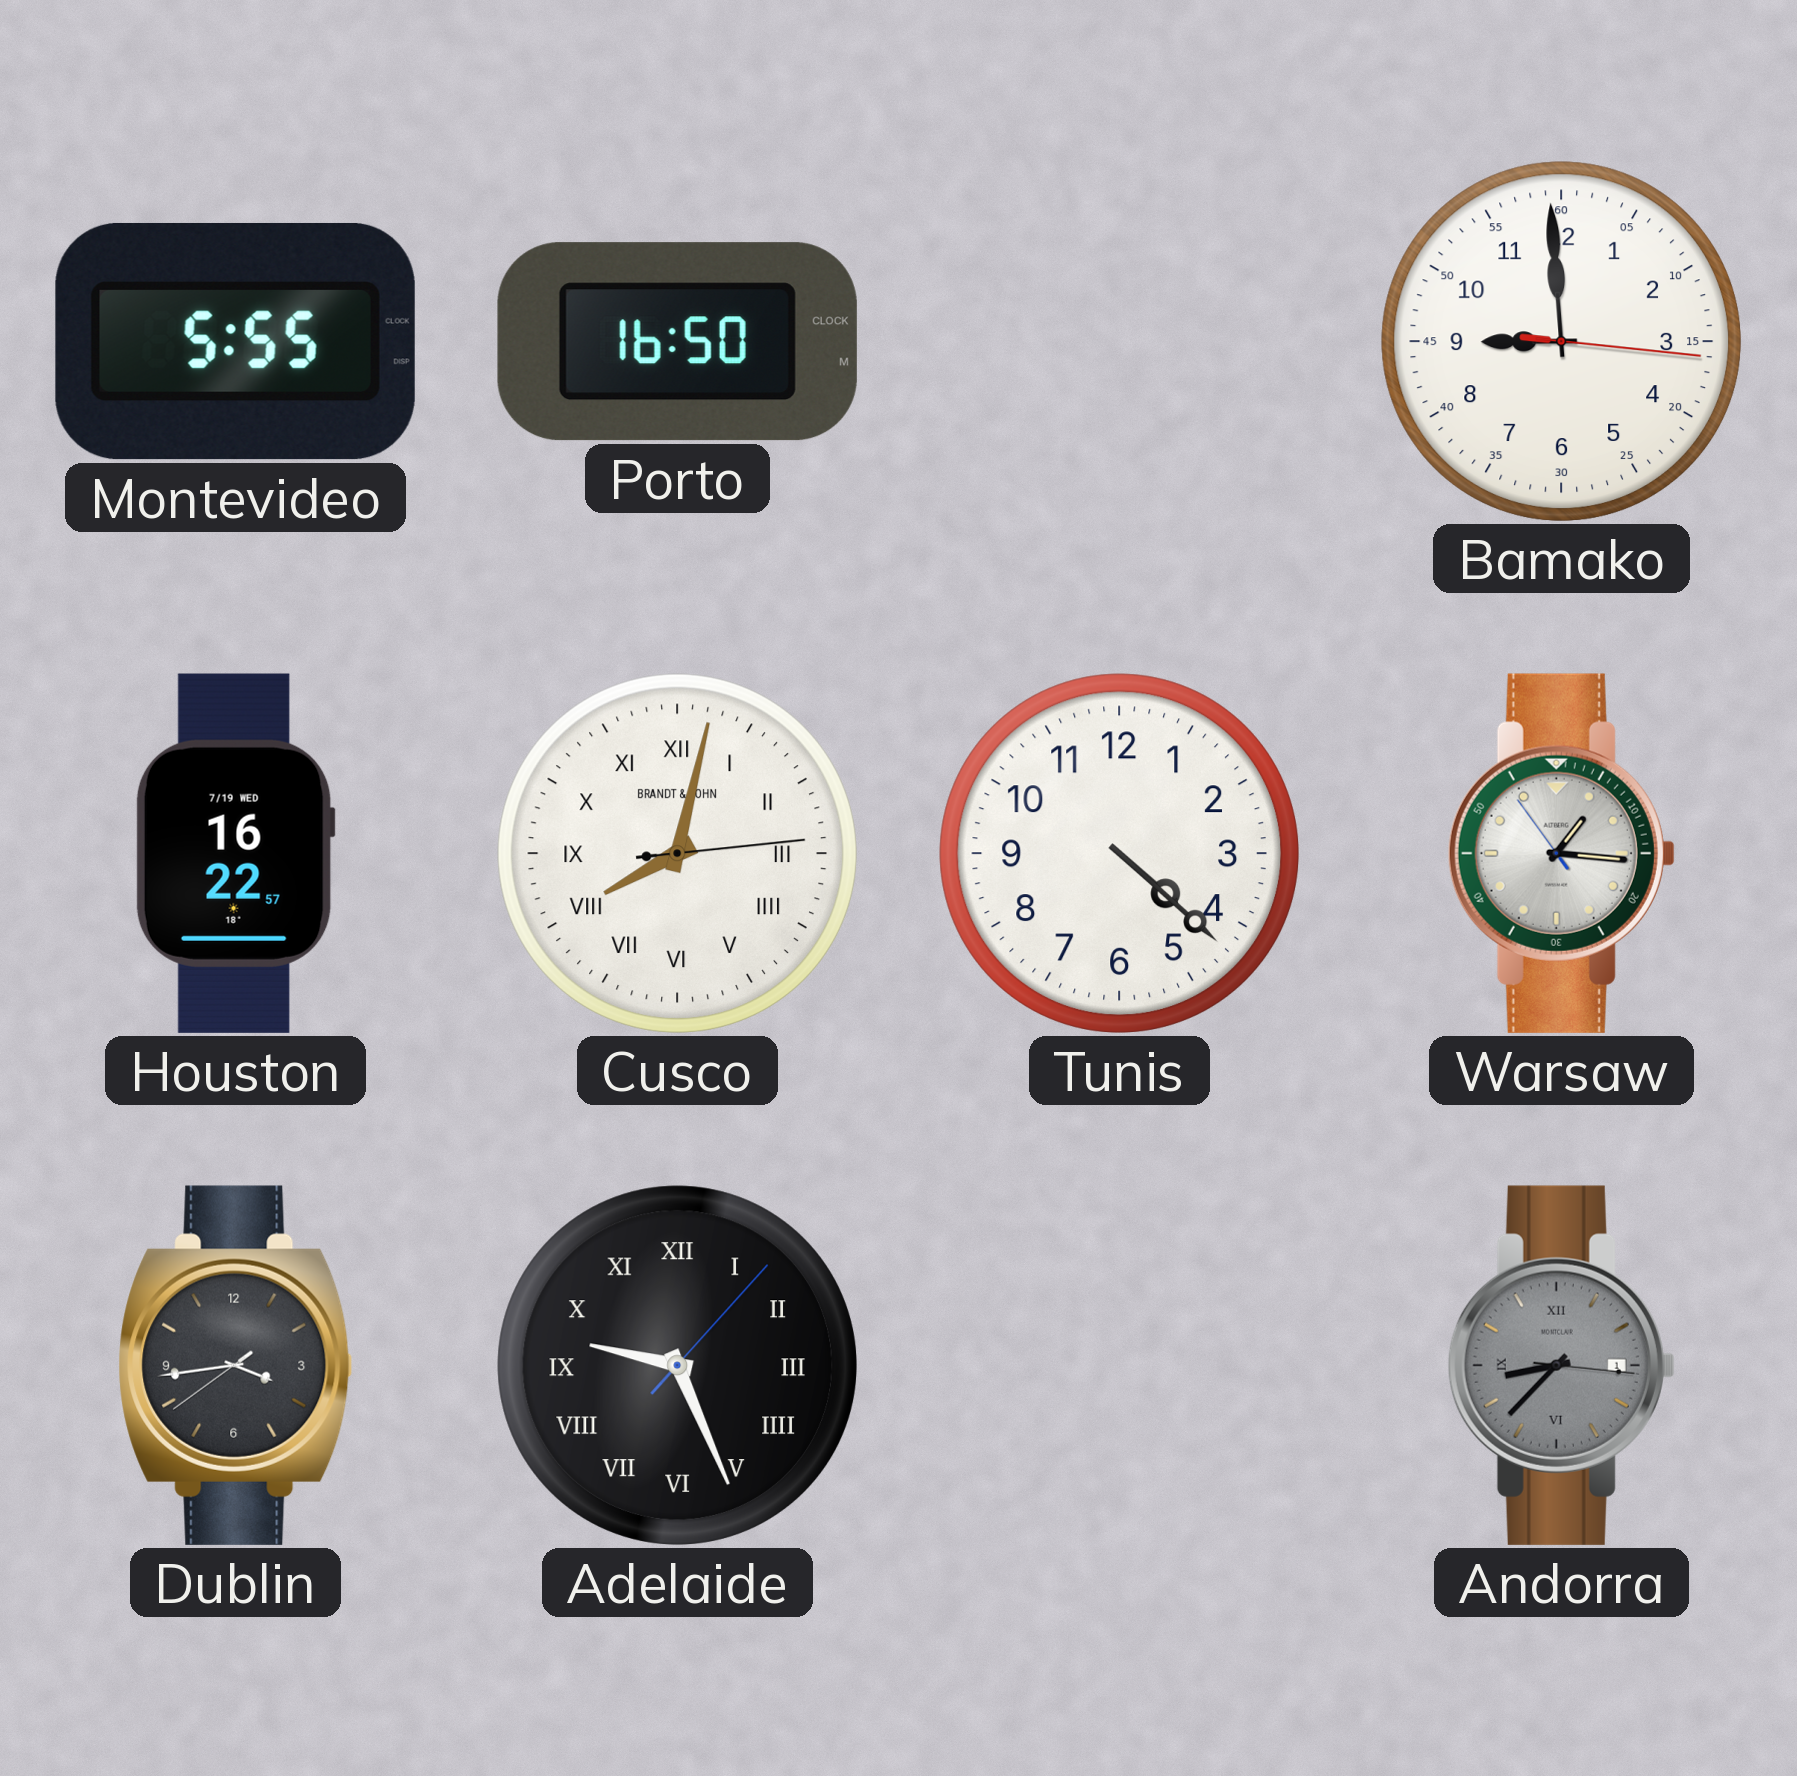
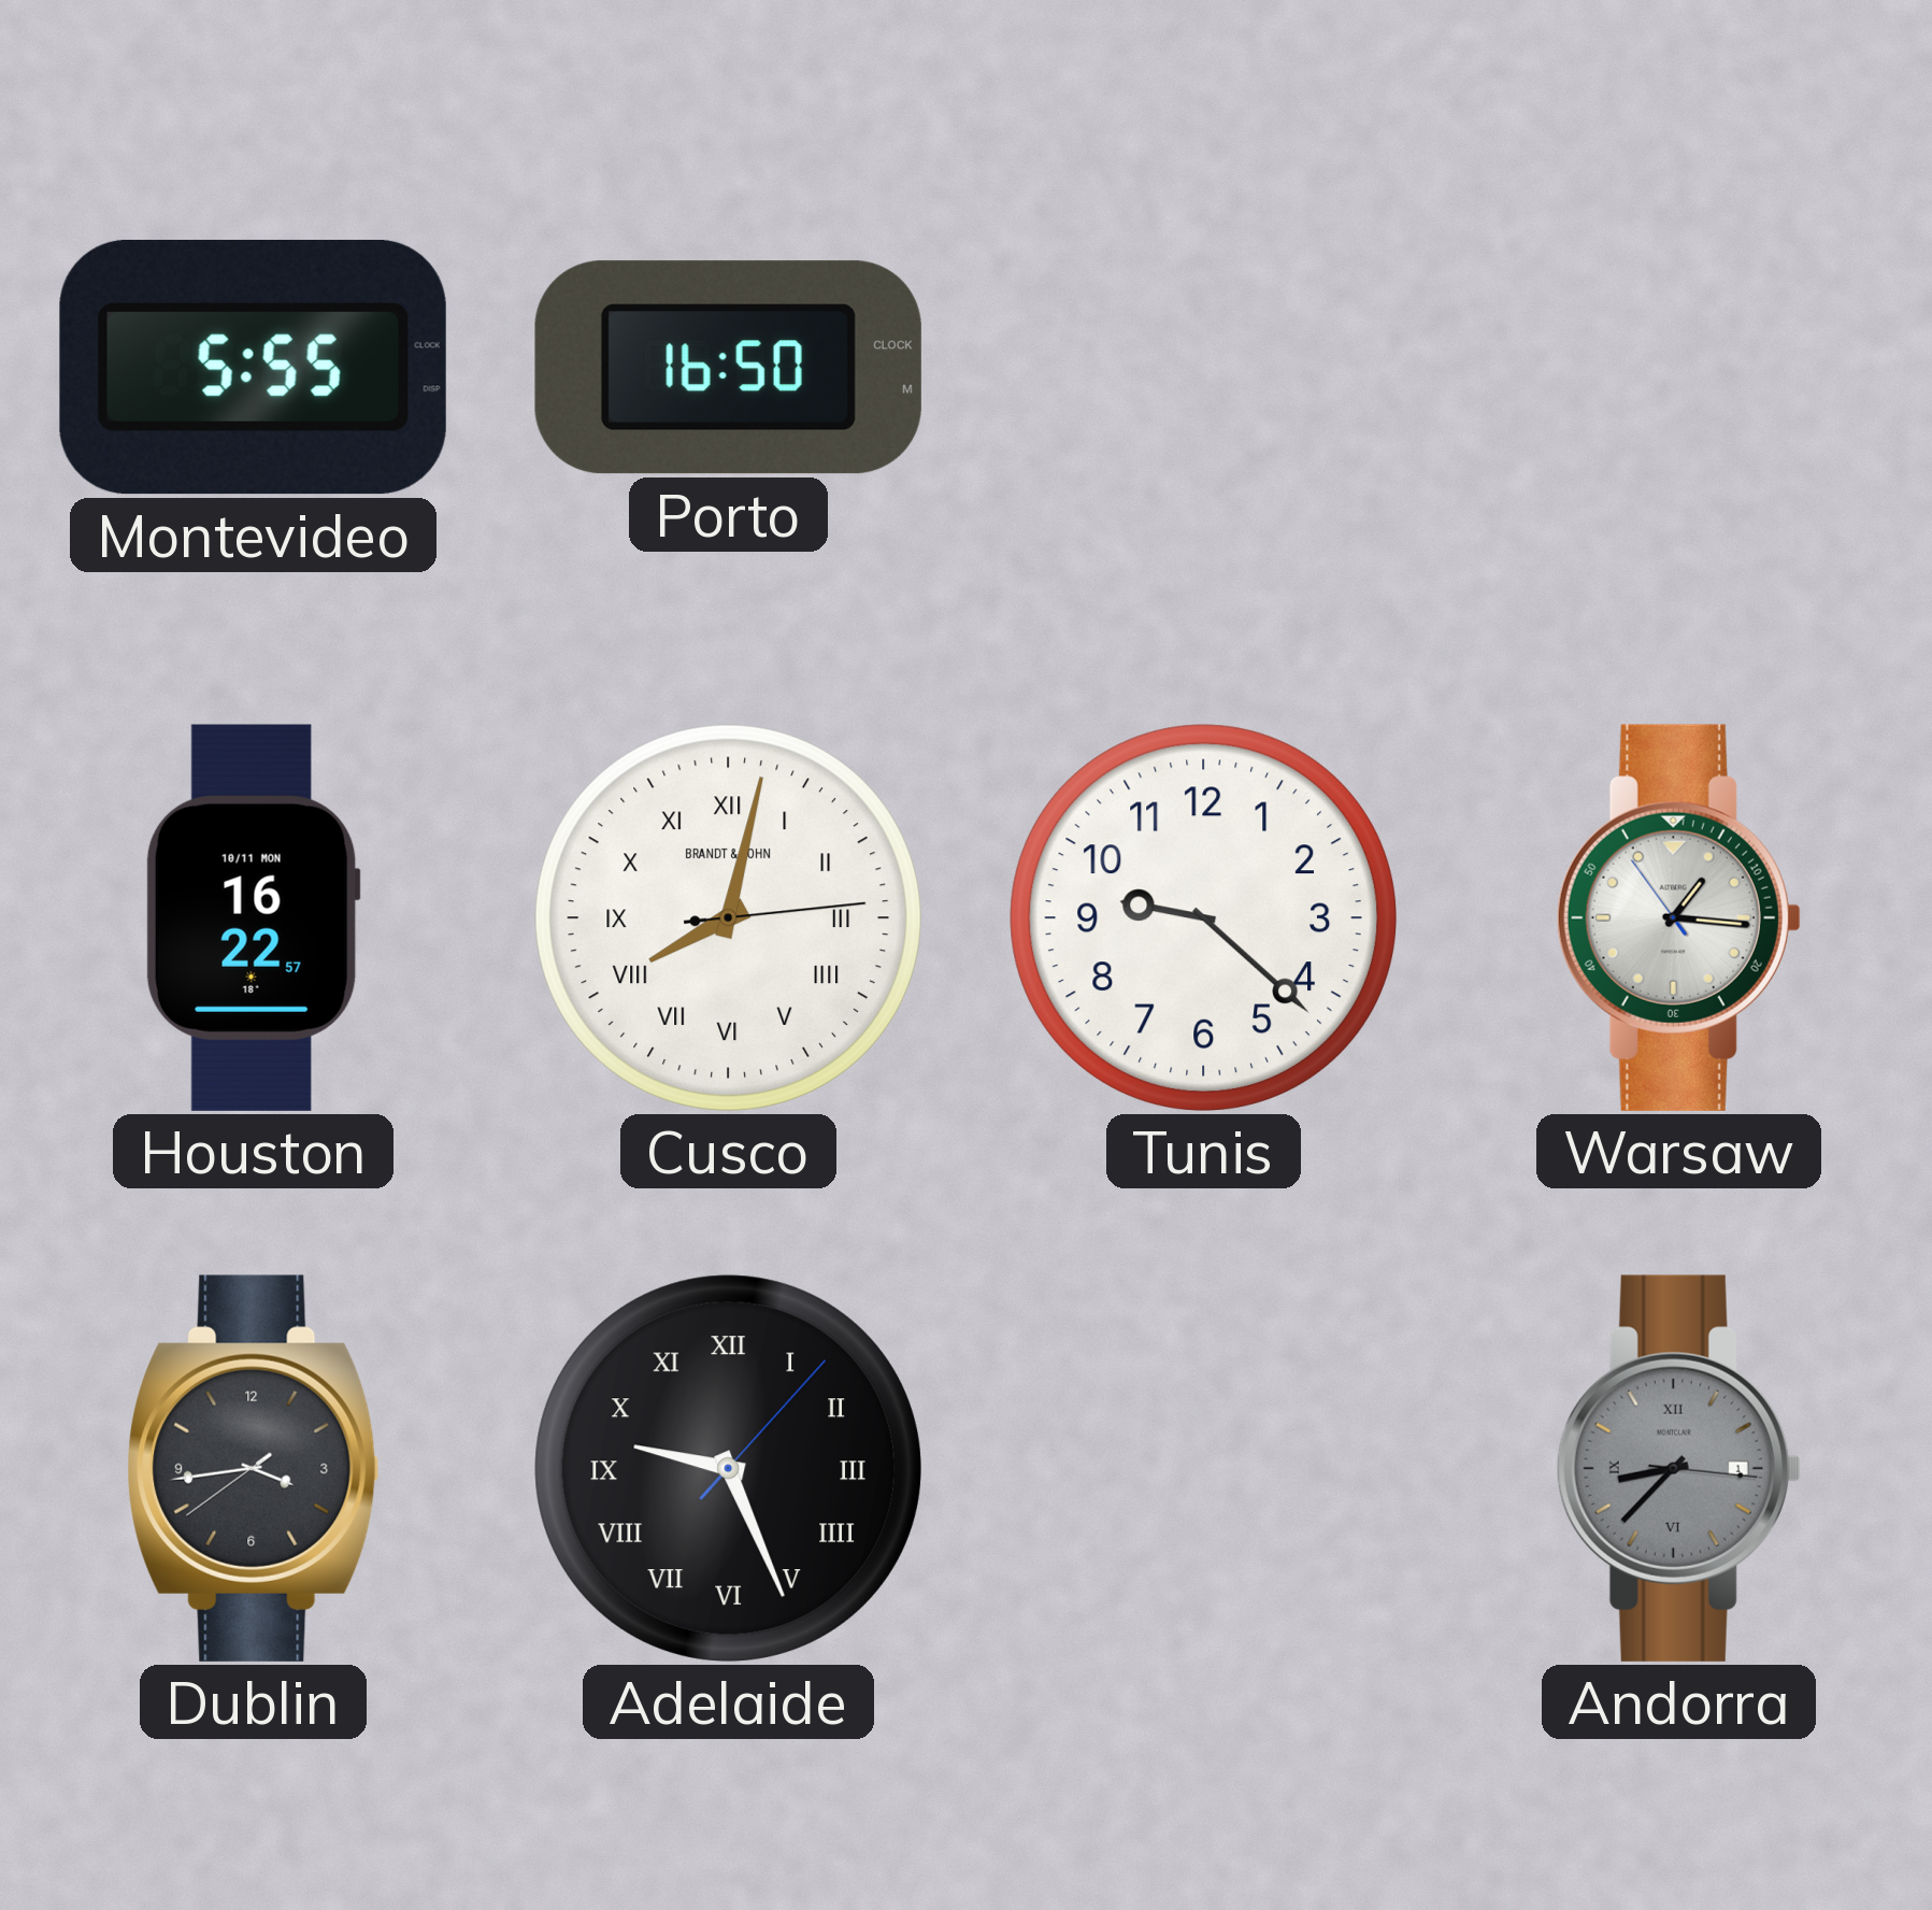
Bamako: 8:59 -> none (1561, 341)
Houston date: 7/19 WED -> 10/11 MON (253, 917)
Tunis: 4:22 -> 9:22 (1203, 917)
